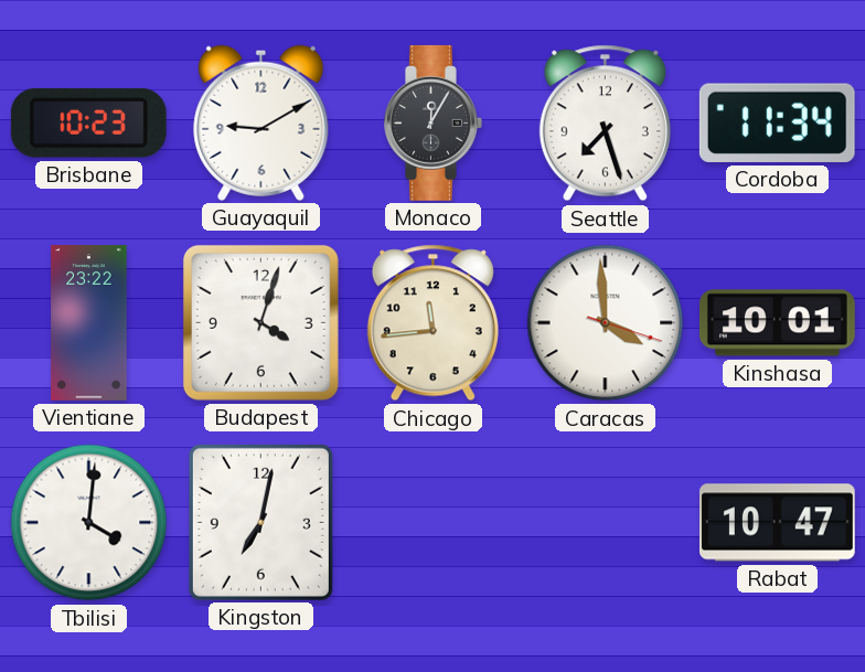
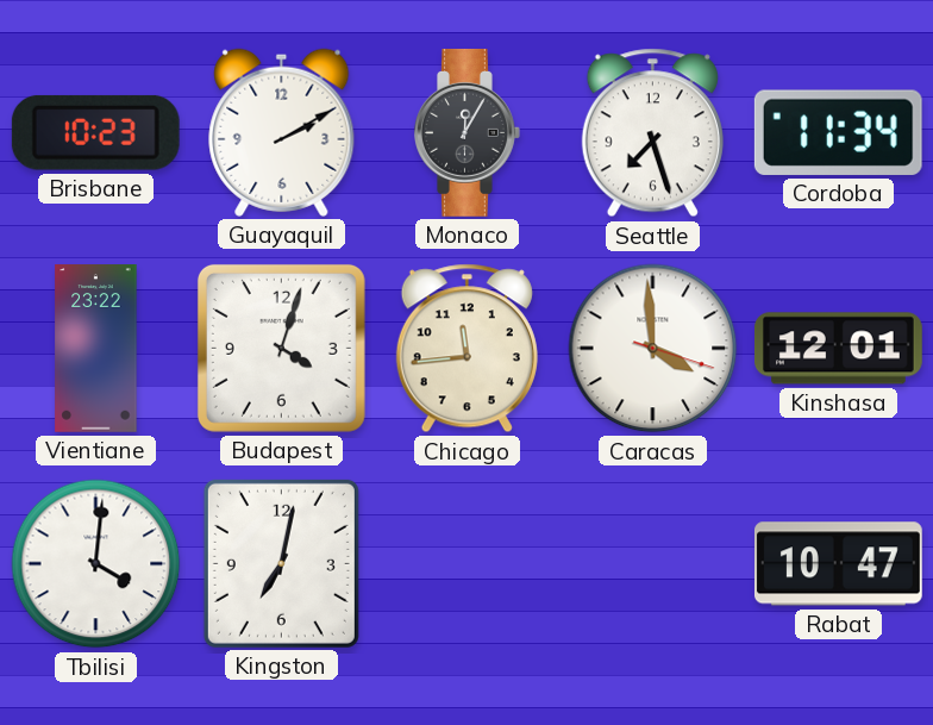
Guayaquil: 9:10 -> 2:10 (282, 132)
Kinshasa: 10:01 -> 12:01 (839, 349)
